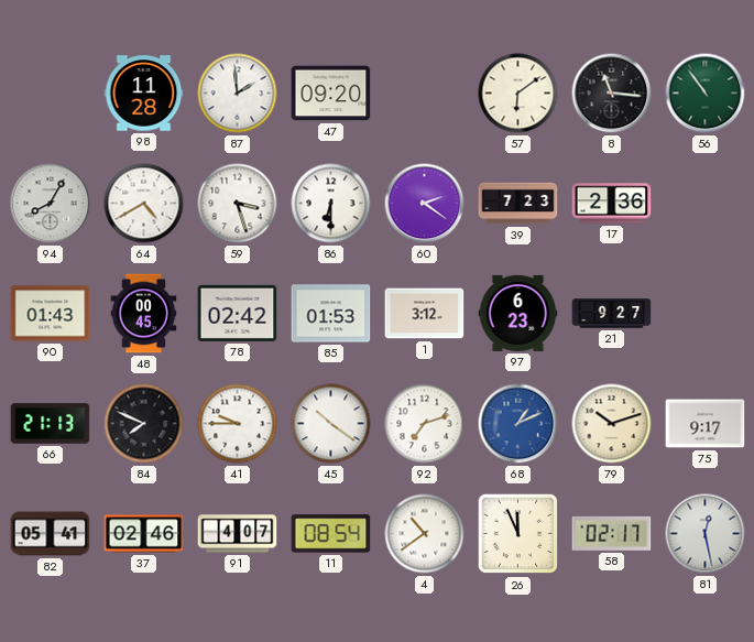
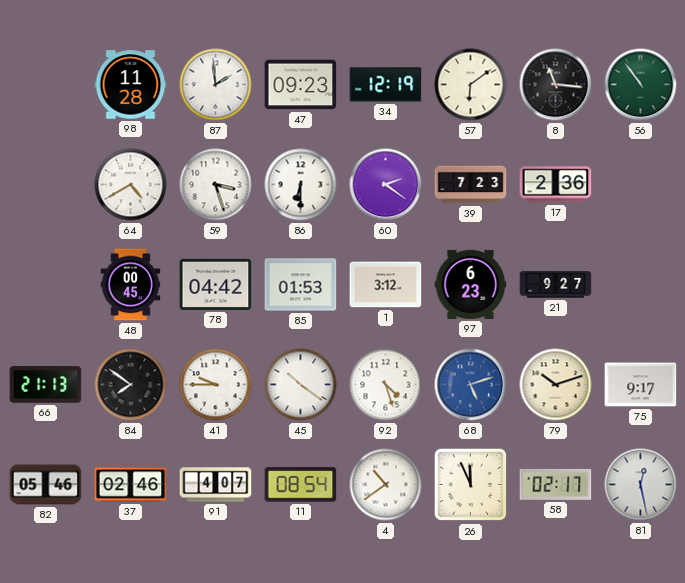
47: 09:20 -> 09:23 (301, 85)
34: none -> 12:19 (386, 85)
94: 8:05 -> none (51, 204)
90: 01:43 -> none (51, 314)
78: 02:42 -> 04:42 (216, 284)
84: 7:49 -> 7:51 (131, 385)
92: 7:12 -> 4:27 (386, 385)
68: 1:11 -> 5:12 (471, 385)
82: 05:41 -> 05:46 (46, 485)
